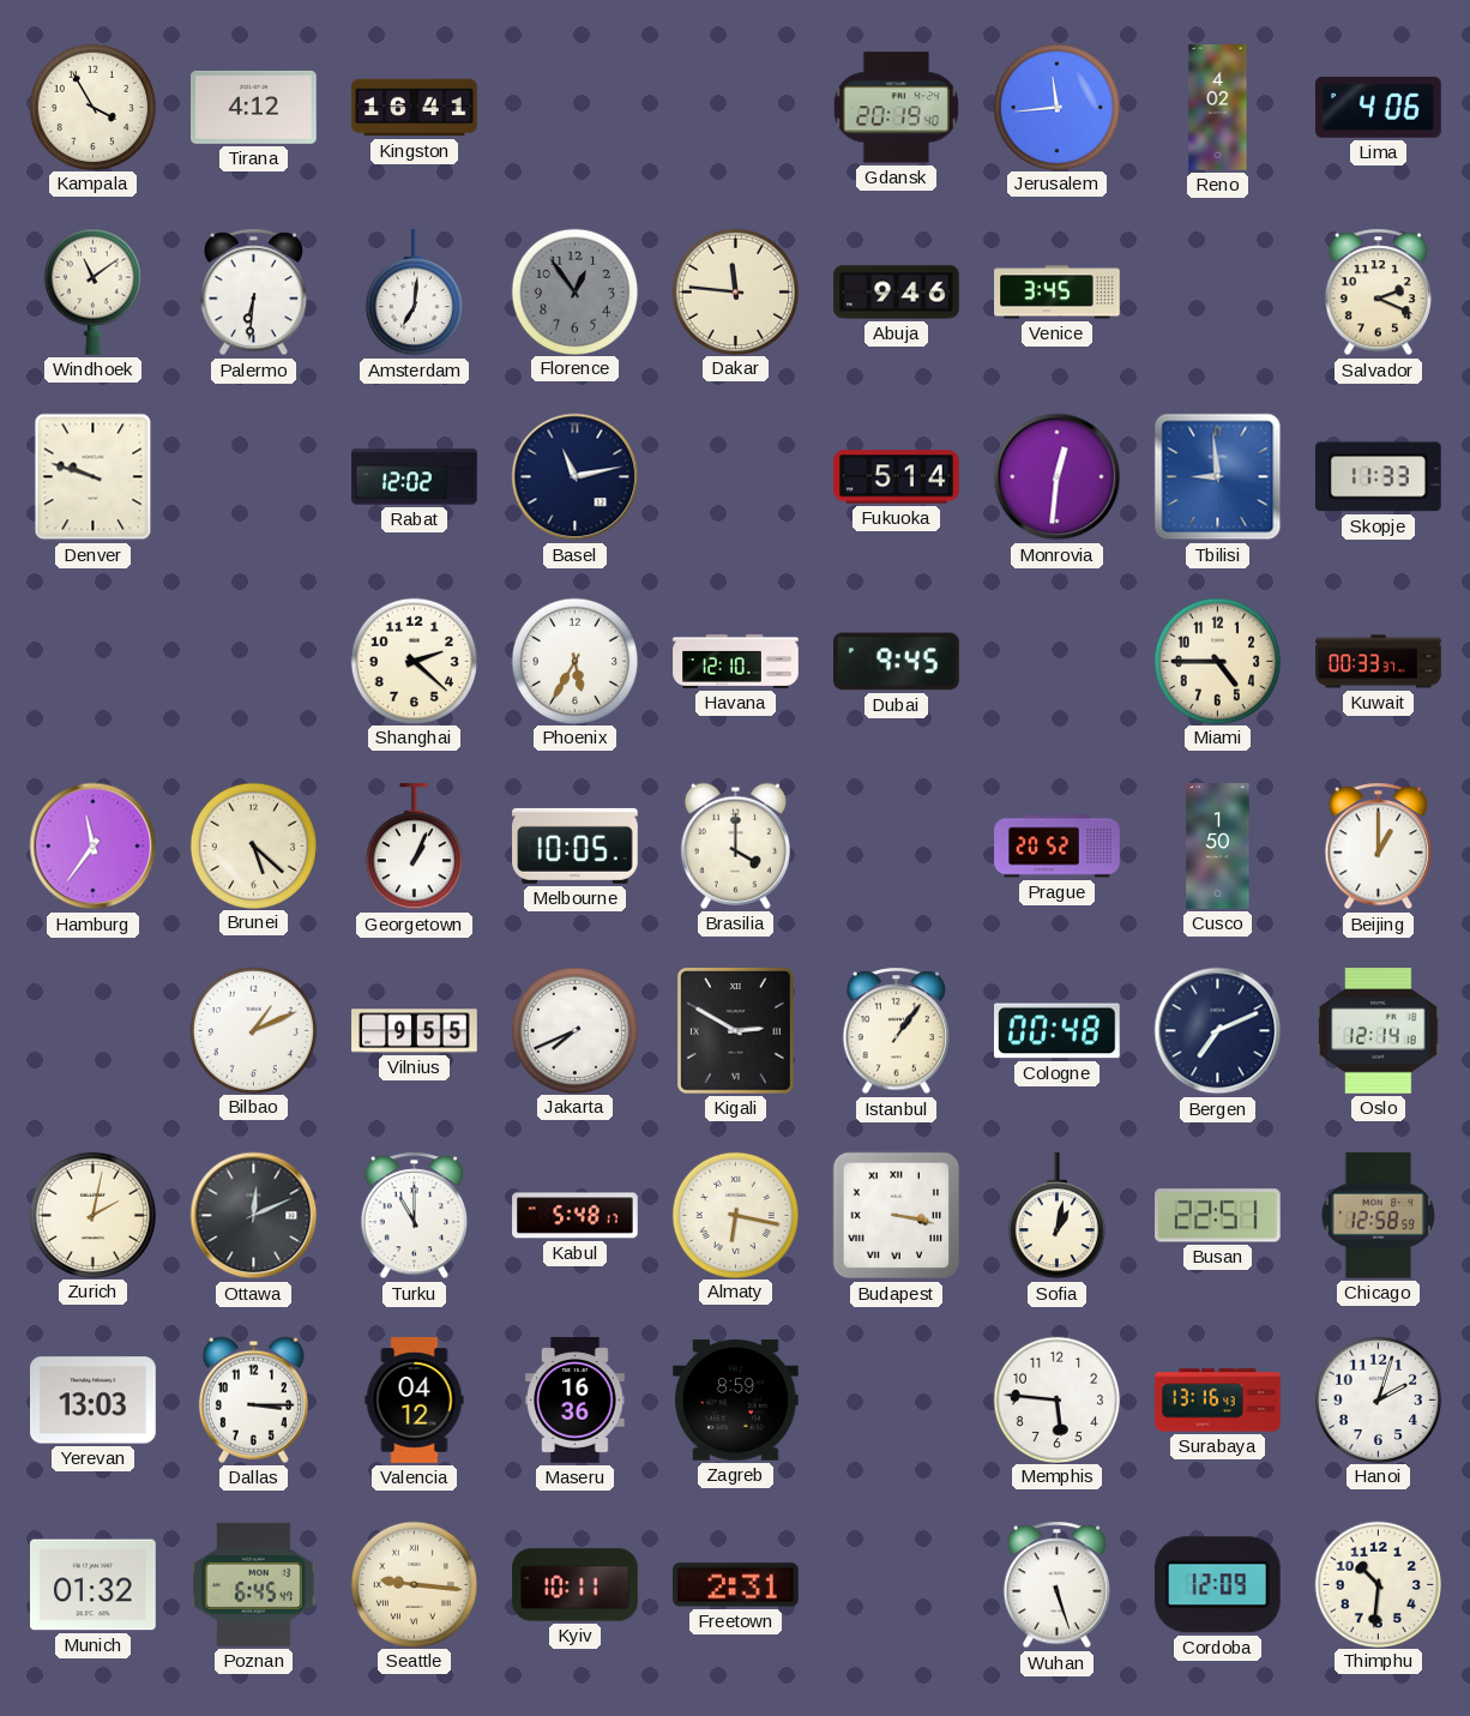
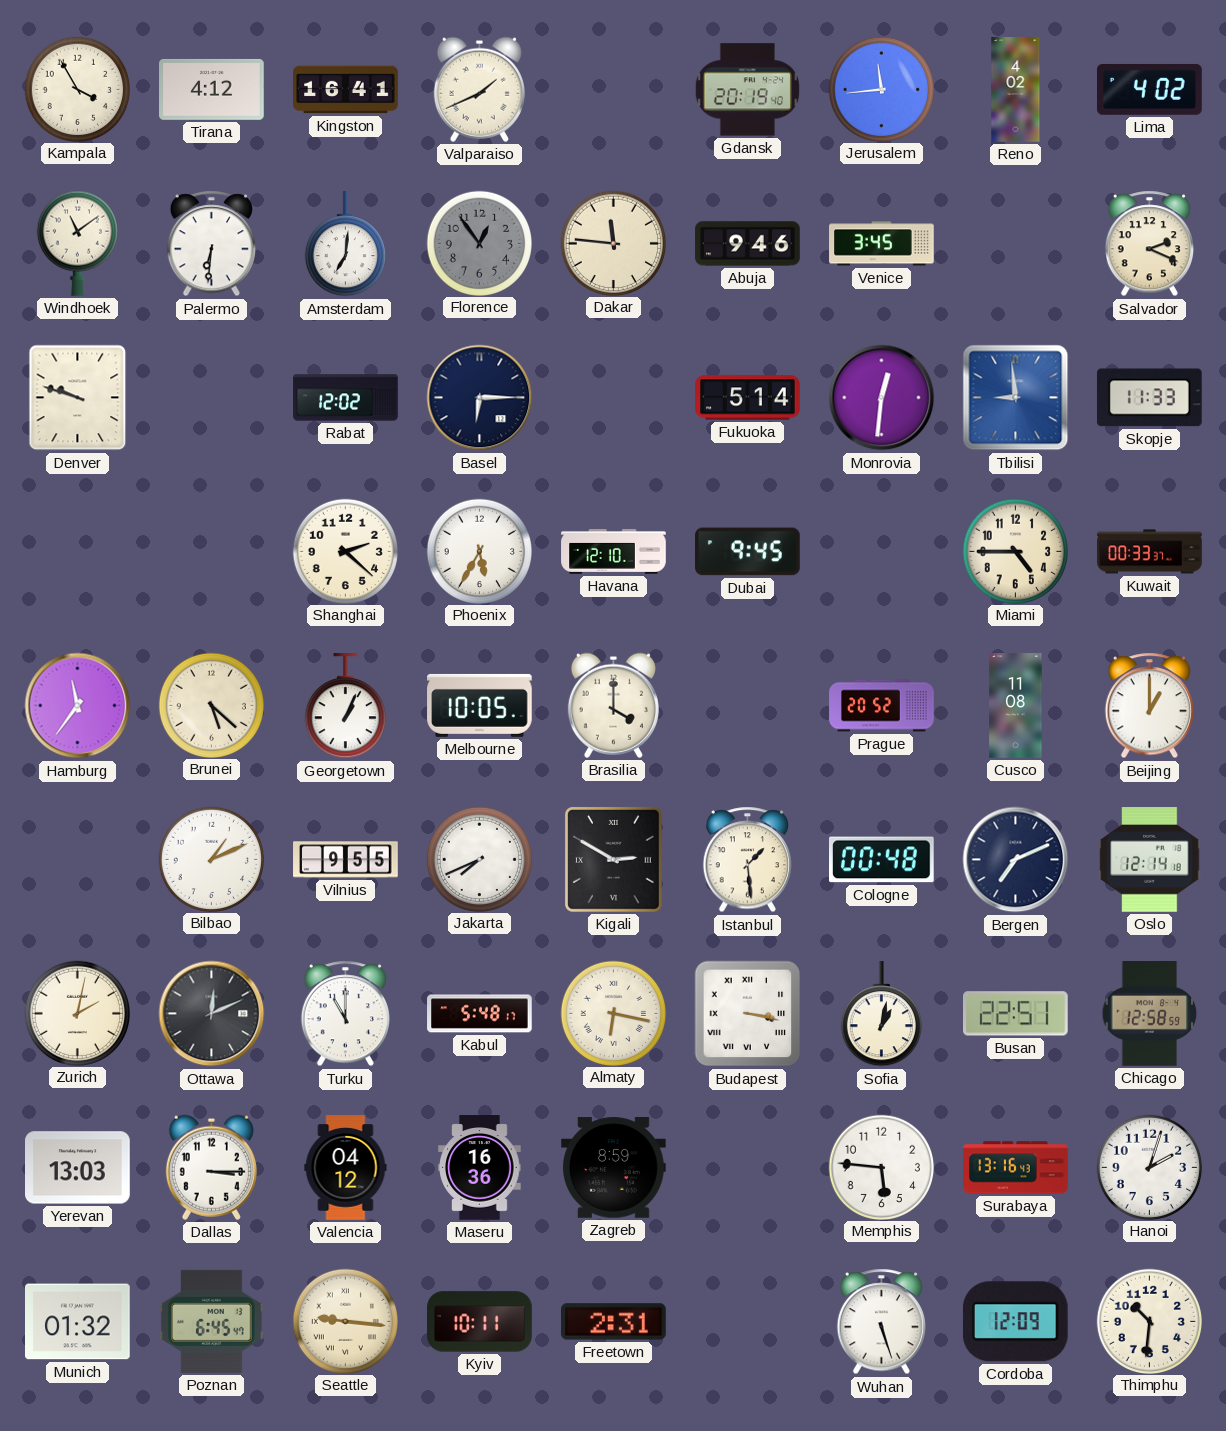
Valparaiso: none -> 1:41 (479, 89)
Lima: 4:06 -> 4:02 (1150, 89)
Basel: 11:13 -> 6:15 (480, 398)
Cusco: 1:50 -> 11:08 (1016, 706)
Istanbul: 1:06 -> 1:29 (747, 860)
